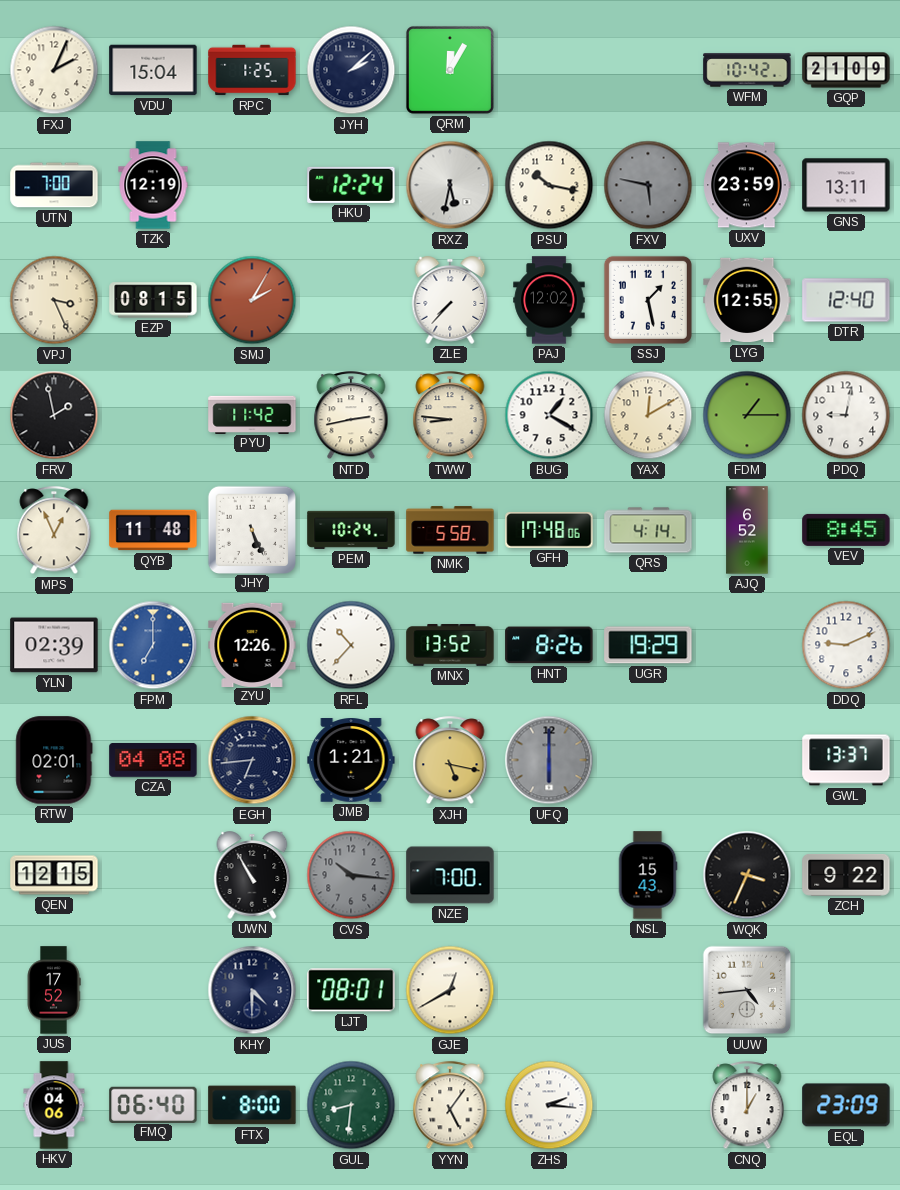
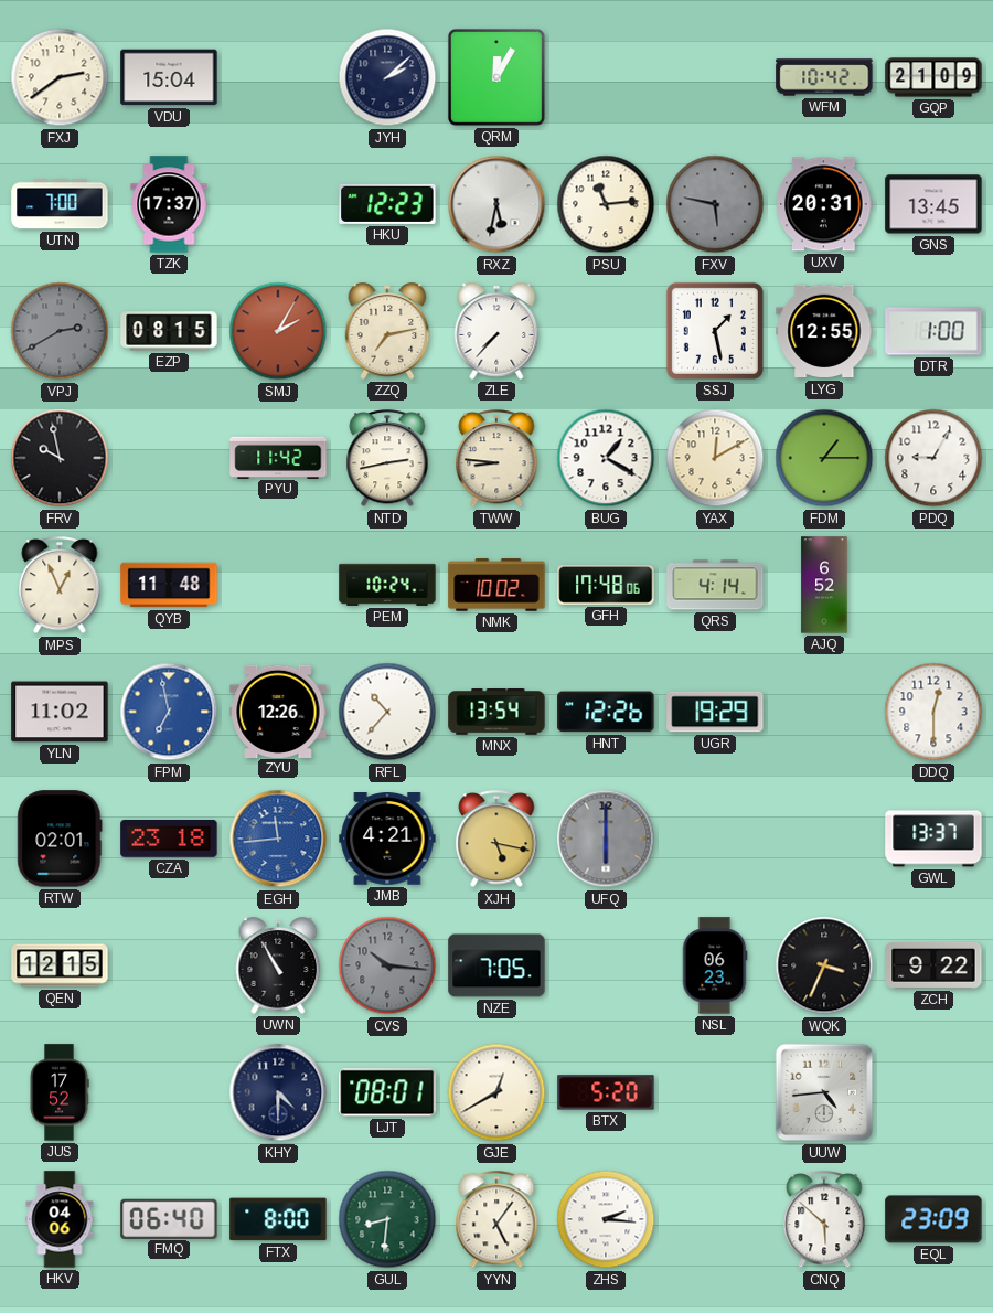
FXJ: 2:04 -> 2:39 (60, 77)
RPC: 1:25 -> none (252, 70)
TZK: 12:19 -> 17:37 (169, 204)
HKU: 12:24 -> 12:23 (387, 204)
PSU: 10:17 -> 11:14 (606, 204)
UXV: 23:59 -> 20:31 (824, 204)
GNS: 13:11 -> 13:45 (933, 204)
VPJ: 3:26 -> 2:40 (60, 331)
VPJ dial: cream -> grey (60, 331)
ZZQ: none -> 7:13 (387, 331)
PAJ: 12:02 -> none (549, 300)
DTR: 12:40 -> 1:00 (933, 331)
FRV: 1:58 -> 9:58 (60, 458)
PDQ: 9:02 -> 9:05 (933, 458)
JHY: 5:26 -> none (251, 529)
NMK: 5:58 -> 10:02 (496, 585)
VEV: 8:45 -> none (846, 530)
YLN: 02:39 -> 11:02 (60, 712)
FPM: 7:00 -> 6:58 (169, 712)
MNX: 13:52 -> 13:54 (496, 712)
HNT: 8:26 -> 12:26 (606, 712)
DDQ: 9:11 -> 12:30 (933, 712)
CZA: 04:08 -> 23:18 (169, 840)
EGH: 6:44 -> 11:44 (278, 839)
EGH dial: navy -> blue (278, 839)
JMB: 1:21 -> 4:21 (387, 839)
NZE: 7:00 -> 7:05 (496, 965)
NSL: 15:43 -> 06:23 (715, 965)
BTX: none -> 5:20 (606, 1092)
CNQ: 1:00 -> 5:52 (824, 1220)
